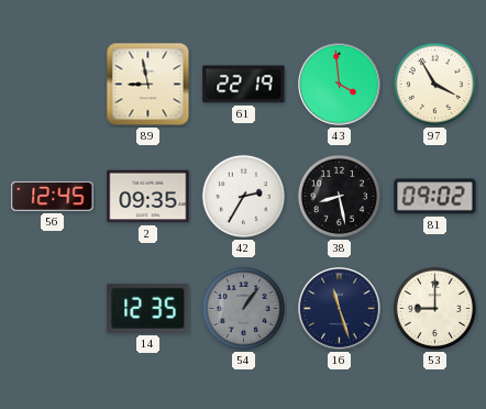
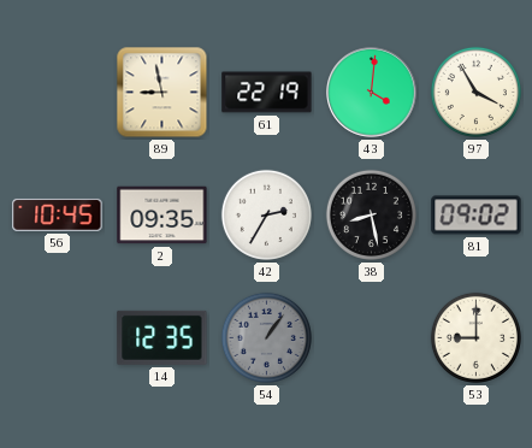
43: 3:59 -> 4:01 (372, 93)
56: 12:45 -> 10:45 (58, 214)
16: 11:27 -> none (340, 309)
